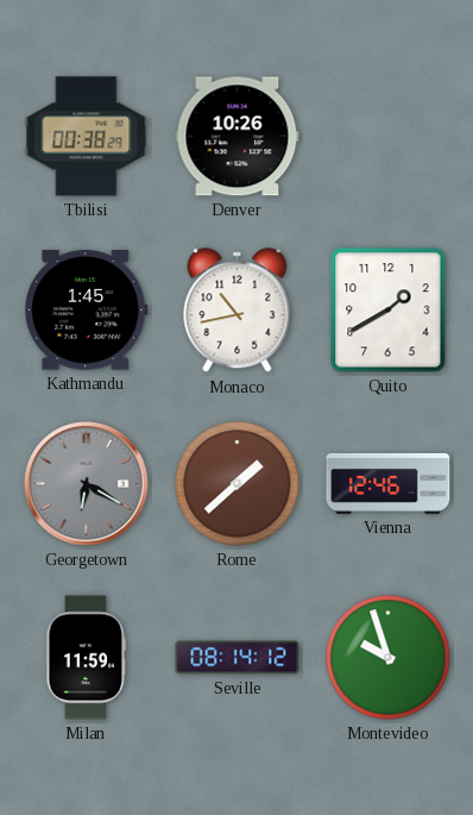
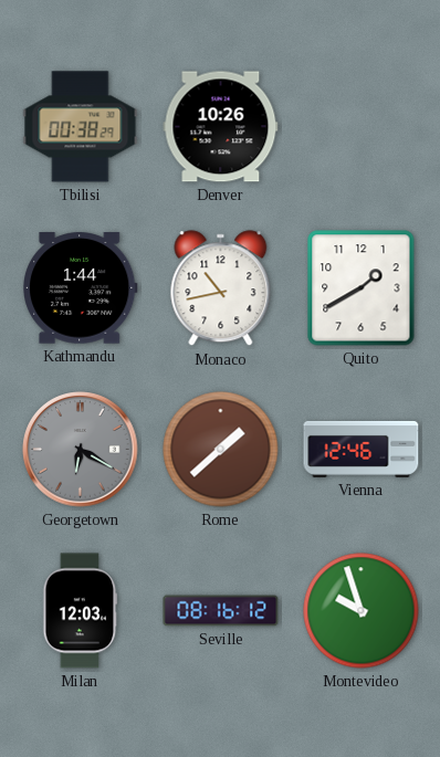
Kathmandu: 1:45 -> 1:44 (80, 288)
Milan: 11:59 -> 12:03 (81, 611)
Seville: 08:14 -> 08:16 (221, 611)
